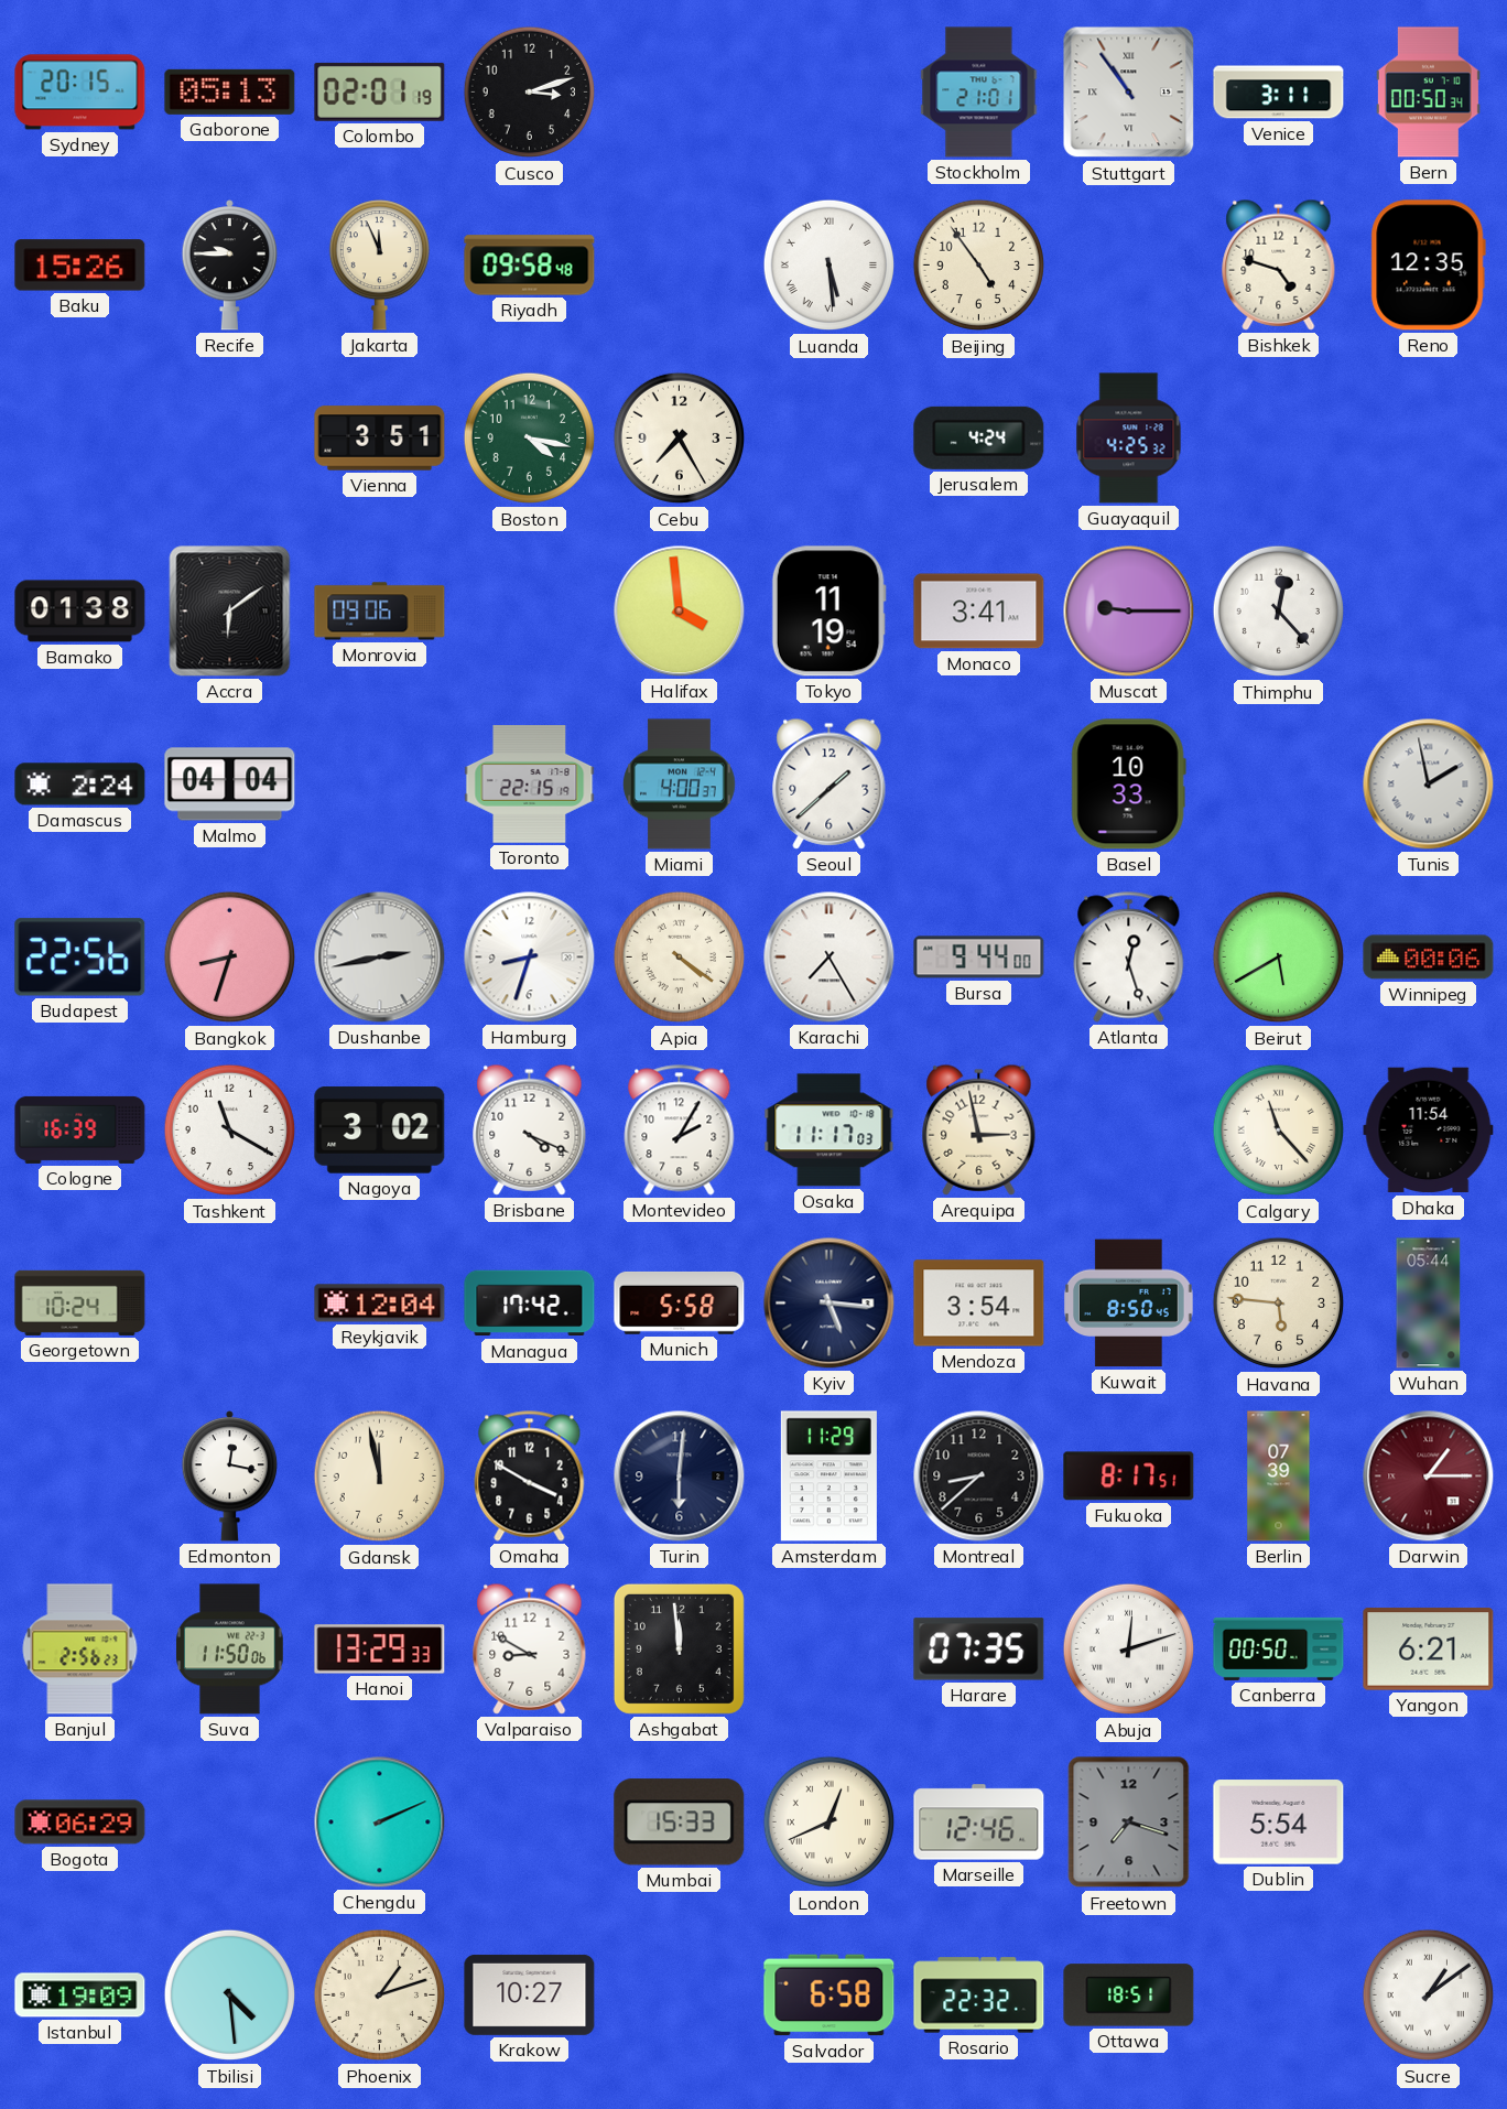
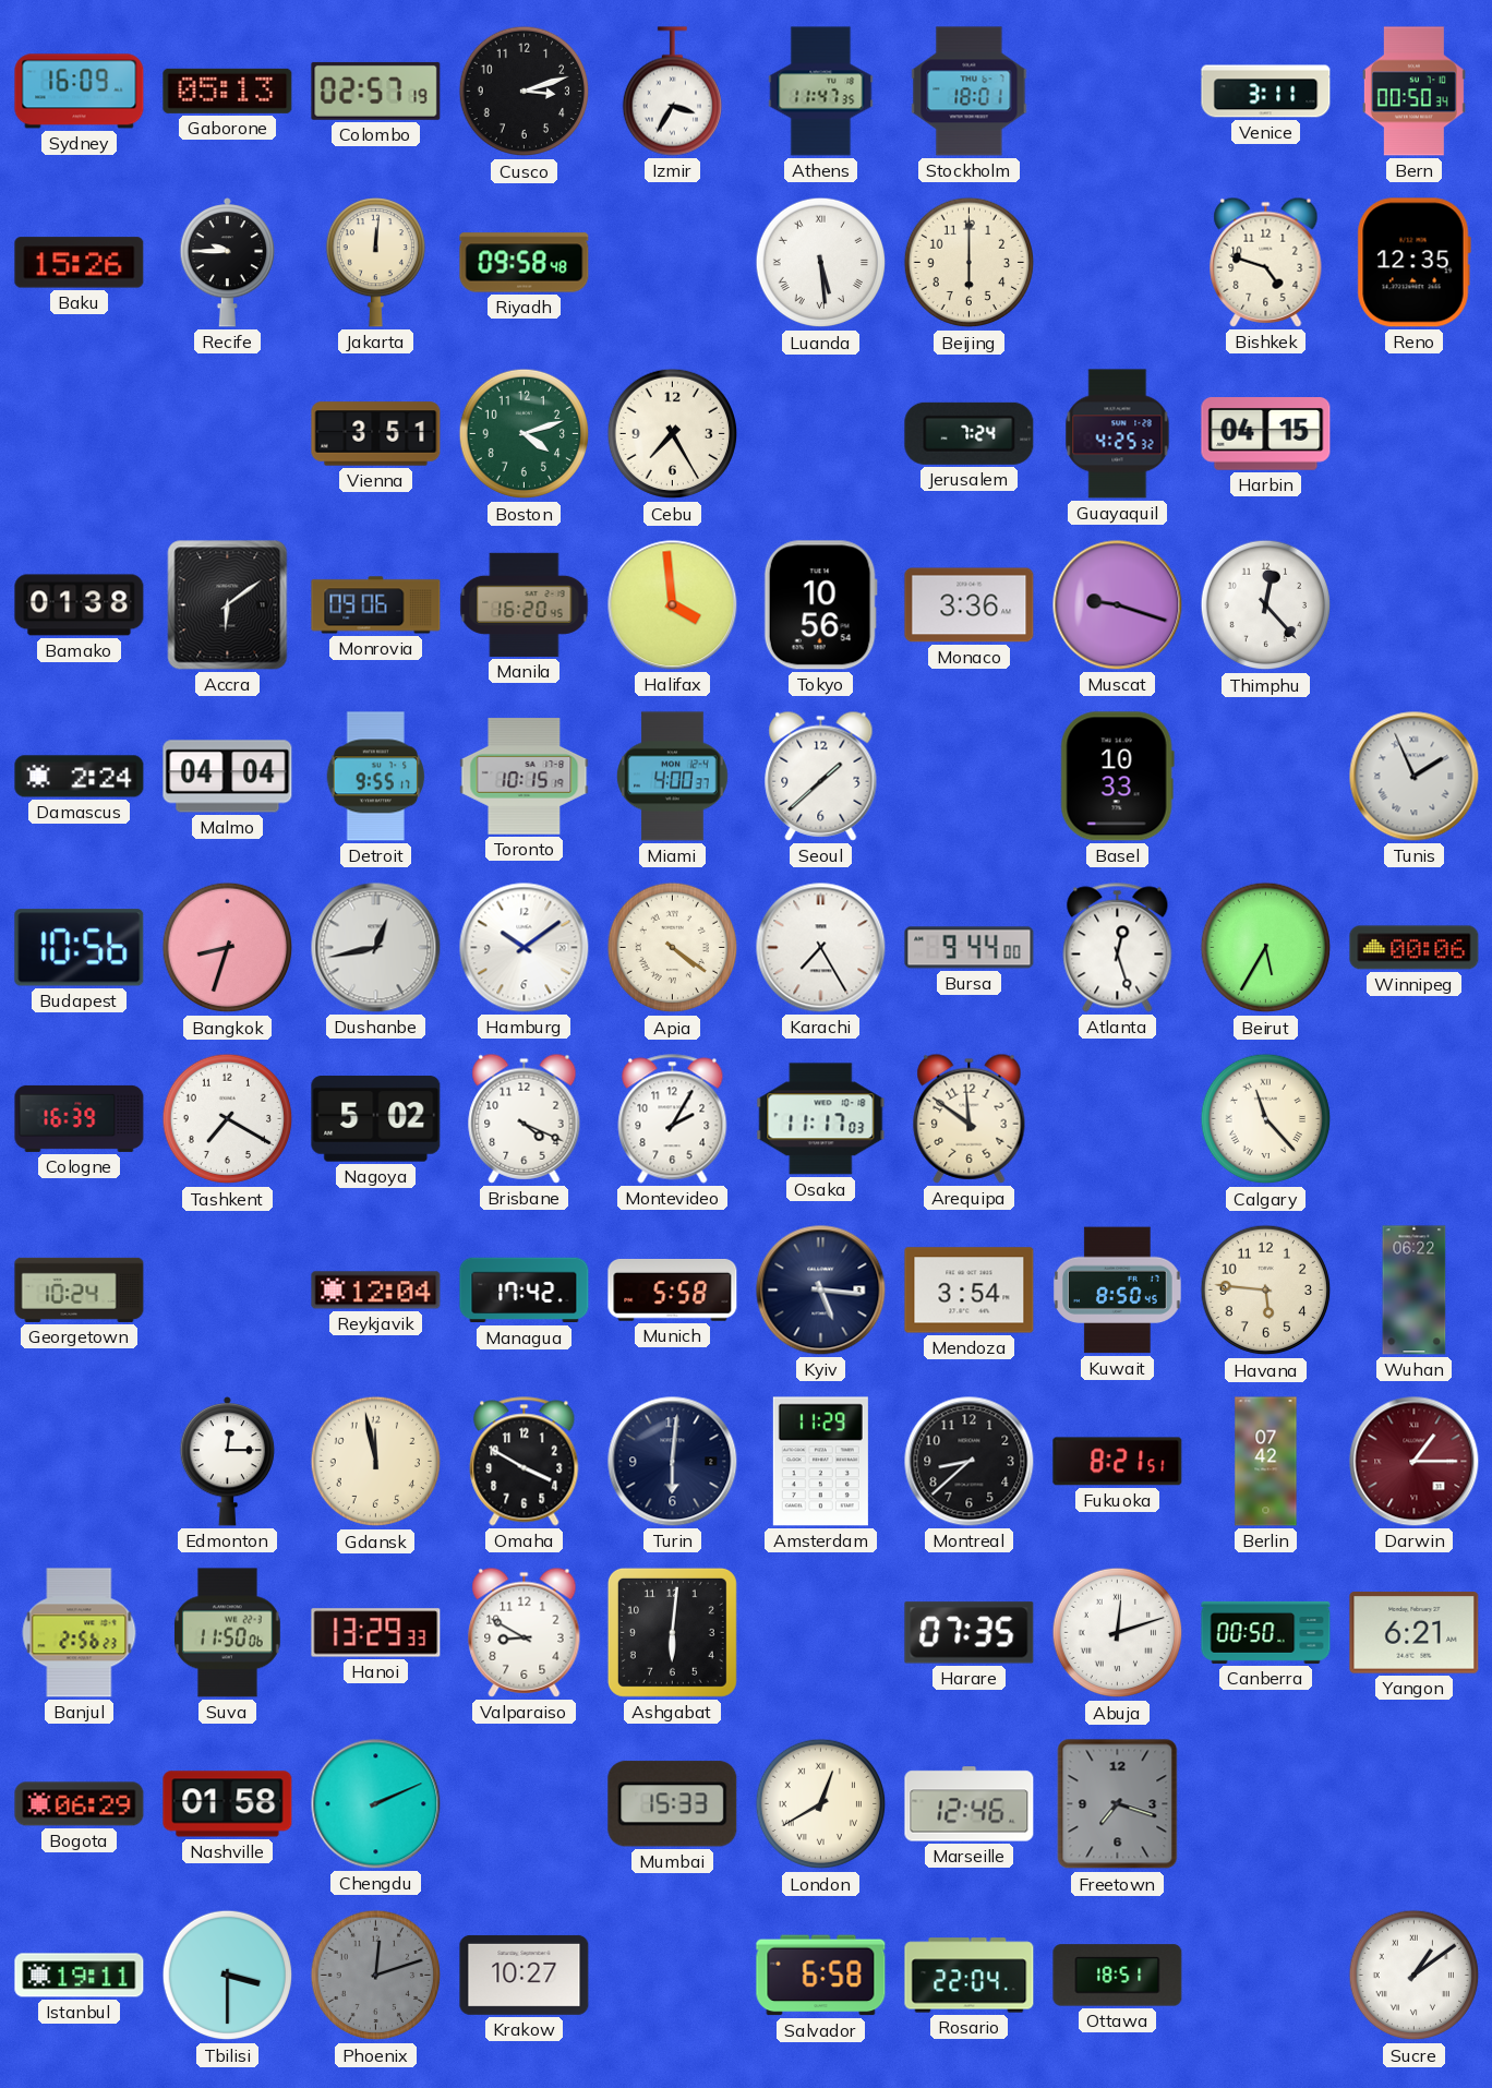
Sydney: 20:15 -> 16:09 (80, 92)
Colombo: 02:01 -> 02:57 (376, 91)
Izmir: none -> 3:35 (672, 92)
Athens: none -> 11:47 (821, 92)
Stockholm: 21:01 -> 18:01 (970, 92)
Stuttgart: 10:54 -> none (1129, 93)
Jakarta: 11:56 -> 12:01 (375, 263)
Beijing: 4:54 -> 6:00 (970, 263)
Boston: 4:17 -> 4:12 (525, 434)
Jerusalem: 4:24 -> 7:24 (970, 433)
Harbin: none -> 04:15 (1266, 434)
Manila: none -> 16:20 (525, 604)
Tokyo: 11:19 -> 10:56 (820, 605)
Monaco: 3:41 -> 3:36 (970, 605)
Muscat: 9:15 -> 9:18 (1118, 605)
Detroit: none -> 9:55 (376, 777)
Toronto: 22:15 -> 10:15 (525, 777)
Tunis: 1:58 -> 1:56 (1415, 777)
Budapest: 22:56 -> 10:56 (80, 948)
Dushanbe: 2:43 -> 12:43 (376, 948)
Hamburg: 8:33 -> 10:09 (525, 948)
Beirut: 5:40 -> 5:35 (1266, 948)
Tashkent: 11:20 -> 7:20 (228, 1119)
Nagoya: 3:02 -> 5:02 (376, 1119)
Arequipa: 2:58 -> 11:51 (970, 1118)
Dhaka: 11:54 -> none (1429, 1131)
Wuhan: 05:44 -> 06:22 (1415, 1291)
Edmonton: 12:17 -> 12:15 (228, 1462)
Fukuoka: 8:17 -> 8:21 (1118, 1462)
Berlin: 07:39 -> 07:42 (1266, 1462)
Ashgabat: 11:59 -> 6:01 (672, 1632)
Nashville: none -> 01:58 (228, 1804)
London: 12:41 -> 12:40 (821, 1804)
Dublin: 5:54 -> none (1279, 1823)
Istanbul: 19:09 -> 19:11 (80, 1976)
Tbilisi: 4:29 -> 3:30 (228, 1976)
Phoenix: 1:12 -> 12:12 (376, 1976)
Phoenix dial: cream -> grey (376, 1976)
Rosario: 22:32 -> 22:04 (970, 1976)
